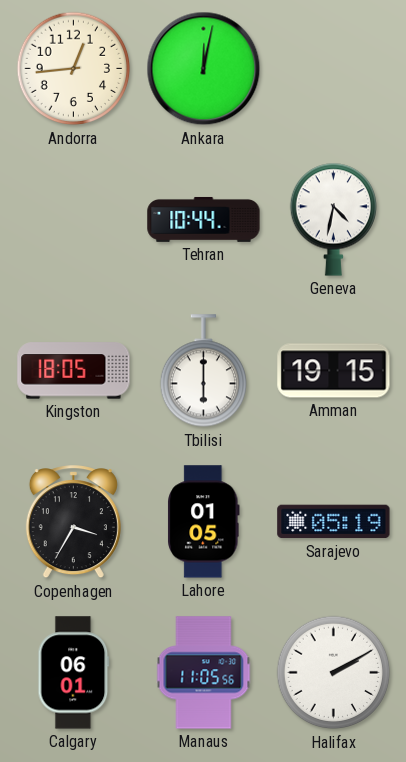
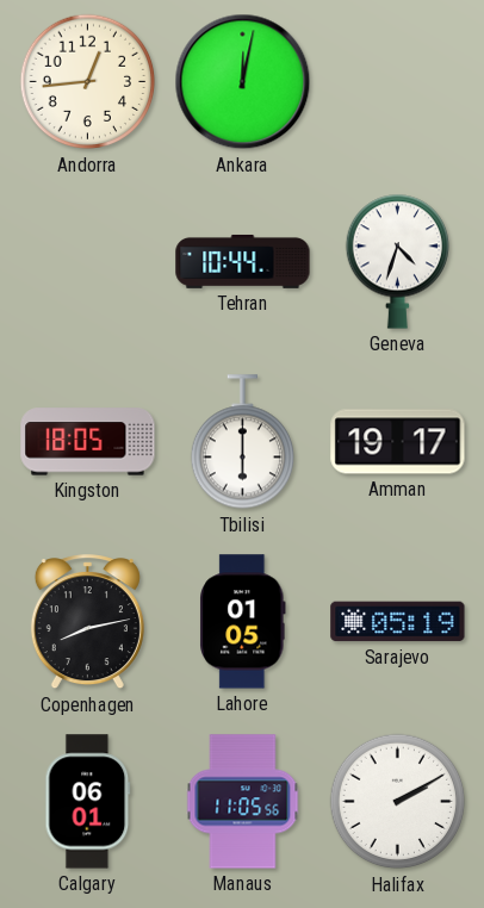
Geneva: 4:32 -> 4:33 (397, 261)
Amman: 19:15 -> 19:17 (398, 442)
Copenhagen: 3:35 -> 8:13 (87, 622)
